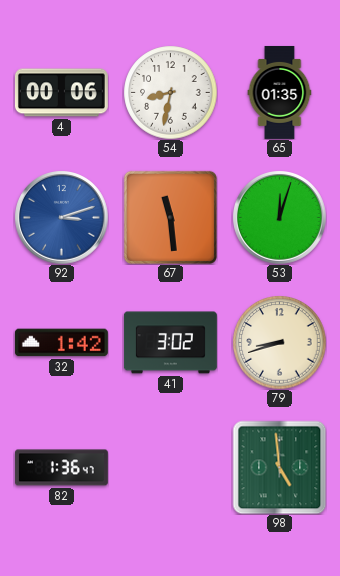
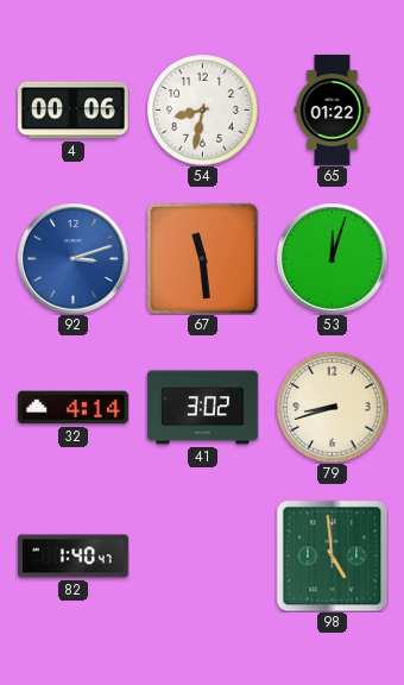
65: 01:35 -> 01:22 (333, 109)
32: 1:42 -> 4:14 (72, 408)
82: 1:36 -> 1:40 (72, 557)
